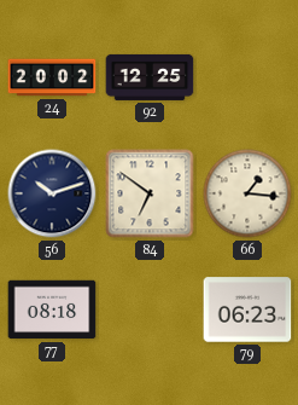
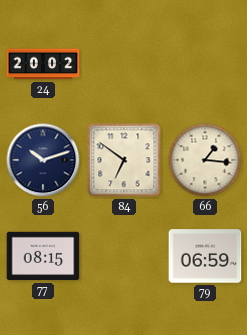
92: 12:25 -> none (150, 77)
77: 08:18 -> 08:15 (43, 256)
79: 06:23 -> 06:59 (205, 256)
